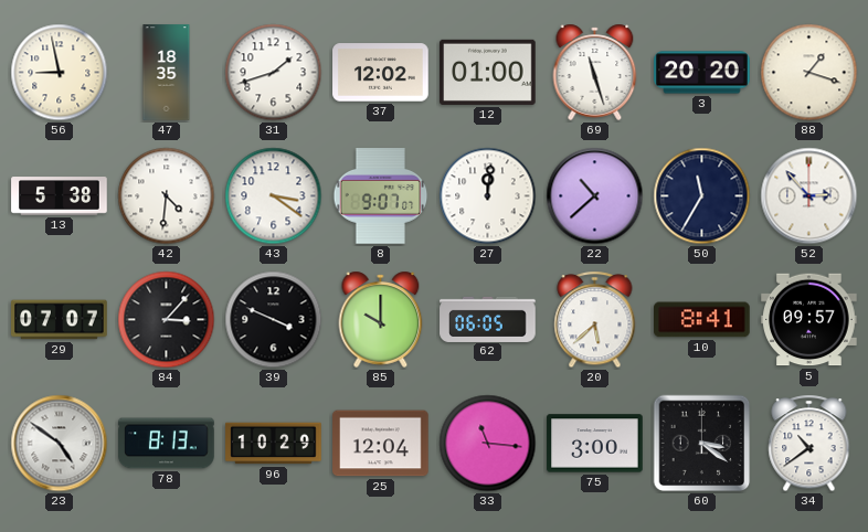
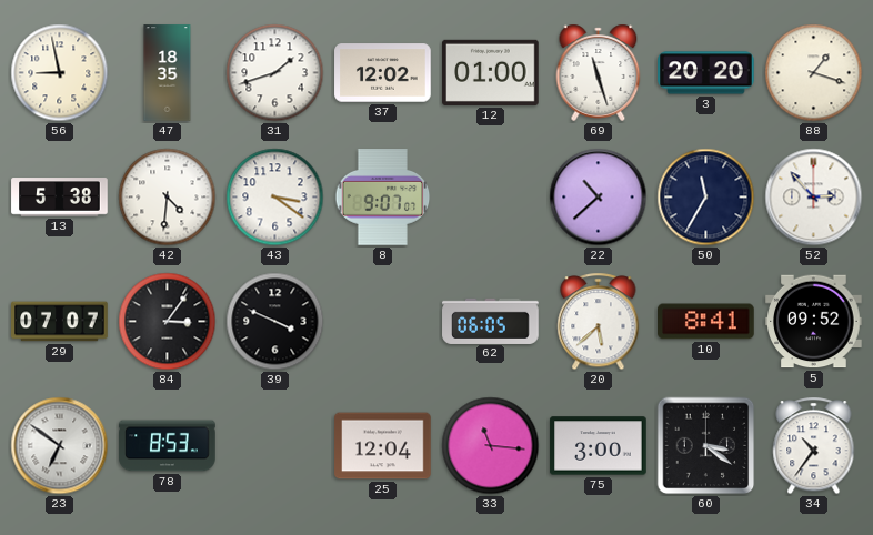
27: 12:01 -> none (488, 196)
84: 3:07 -> 3:06 (168, 322)
85: 10:00 -> none (381, 319)
5: 09:57 -> 09:52 (814, 322)
23: 4:51 -> 6:51 (60, 446)
78: 8:13 -> 8:53 (168, 446)
96: 10:29 -> none (274, 444)
34: 10:39 -> 10:36 (814, 446)
